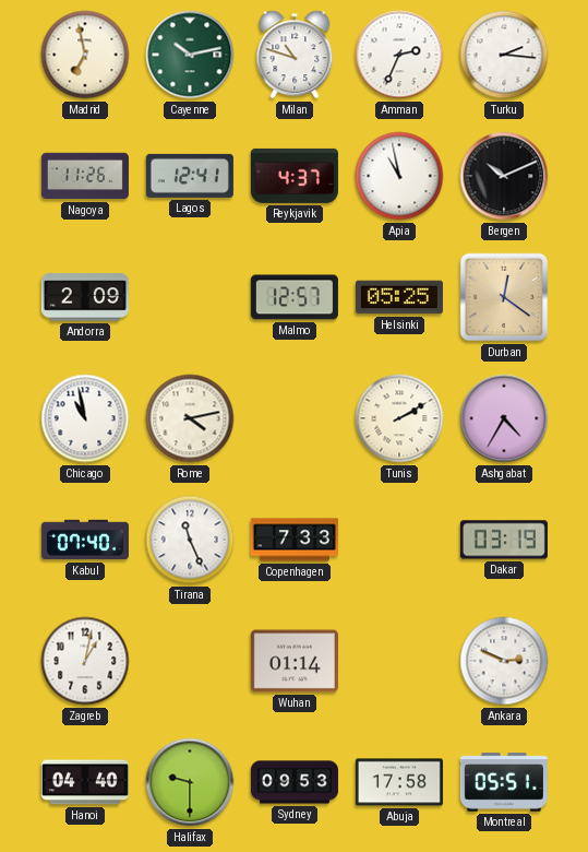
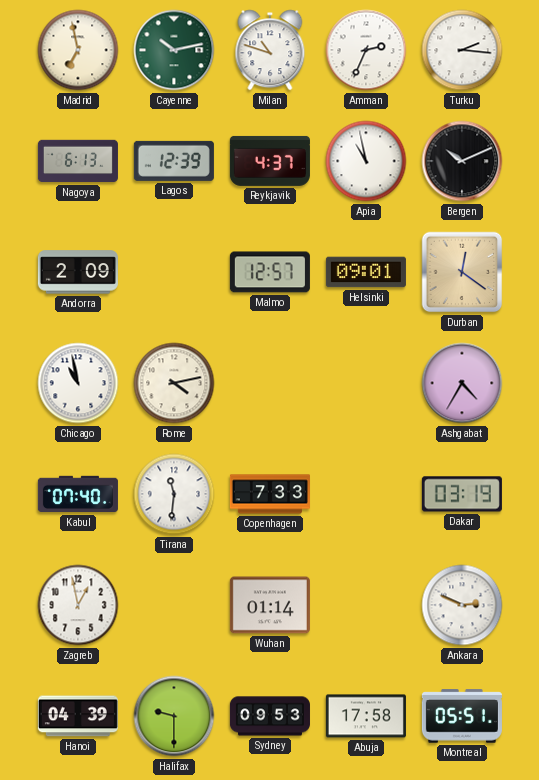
Nagoya: 11:26 -> 6:13 (78, 161)
Lagos: 12:41 -> 12:39 (174, 161)
Helsinki: 05:25 -> 09:01 (366, 272)
Tunis: 2:10 -> none (399, 418)
Tirana: 11:26 -> 11:31 (174, 494)
Zagreb: 1:02 -> 12:58 (78, 605)
Hanoi: 04:40 -> 04:39 (78, 716)
